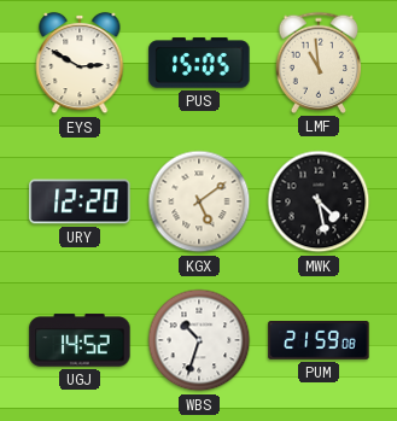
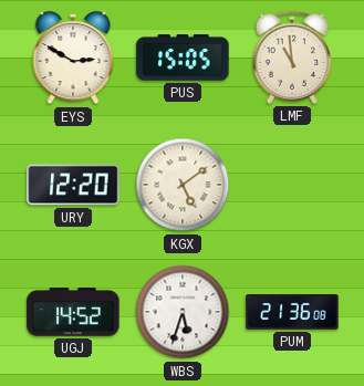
MWK: 4:28 -> none (319, 201)
WBS: 10:33 -> 5:33 (183, 312)
PUM: 21:59 -> 21:36 (292, 312)
